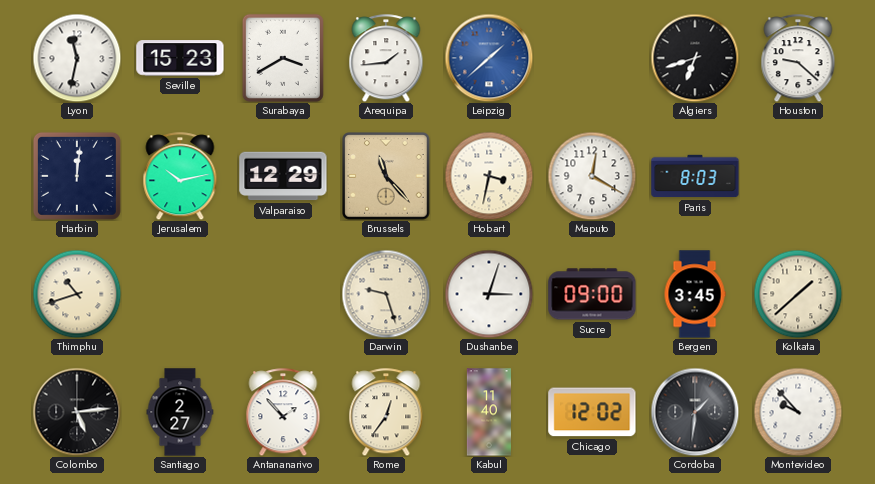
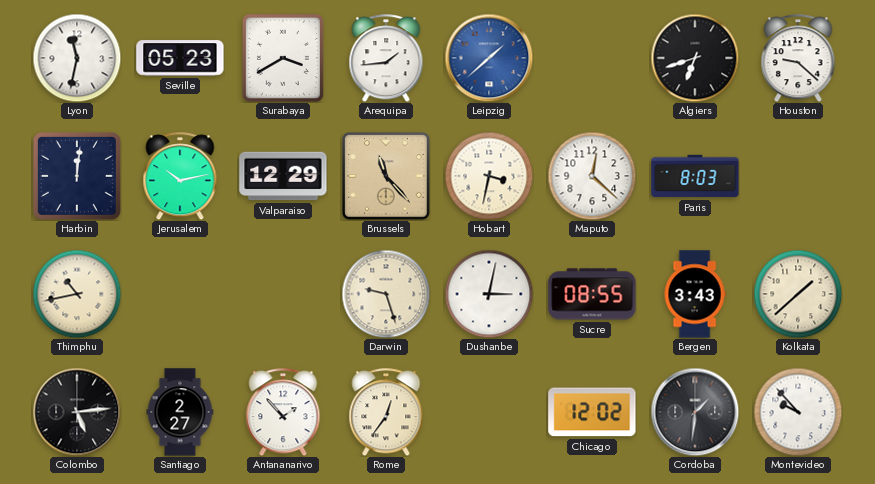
Seville: 15:23 -> 05:23 (180, 58)
Maputo: 12:20 -> 12:22 (592, 176)
Thimphu: 10:42 -> 10:43 (77, 294)
Dushanbe: 3:03 -> 3:02 (489, 294)
Sucre: 09:00 -> 08:55 (592, 294)
Bergen: 3:45 -> 3:43 (695, 294)
Kabul: 11:40 -> none (489, 412)
